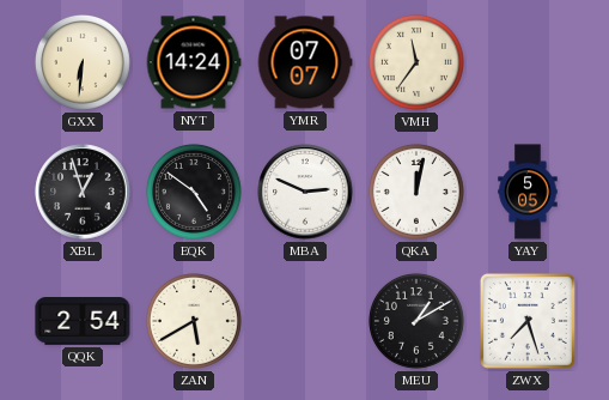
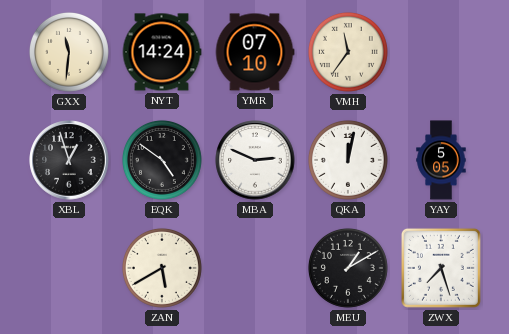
GXX: 6:31 -> 11:31 (69, 52)
YMR: 07:07 -> 07:10 (255, 52)
QQK: 2:54 -> none (83, 322)
